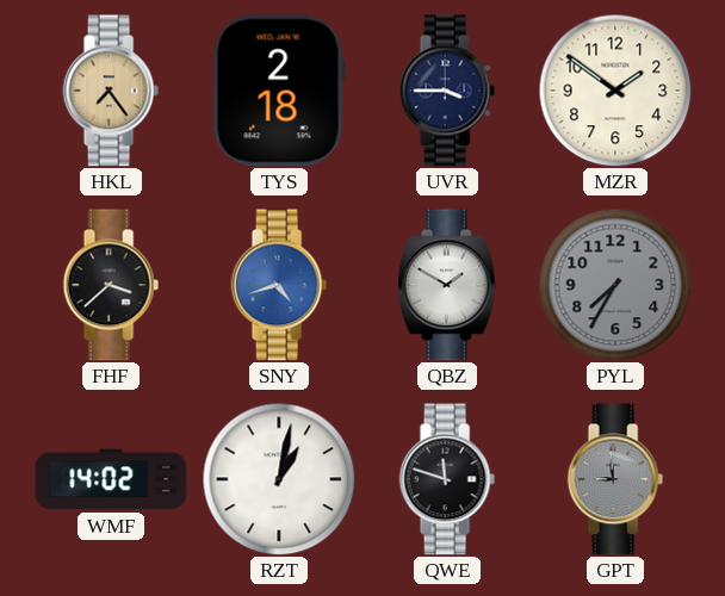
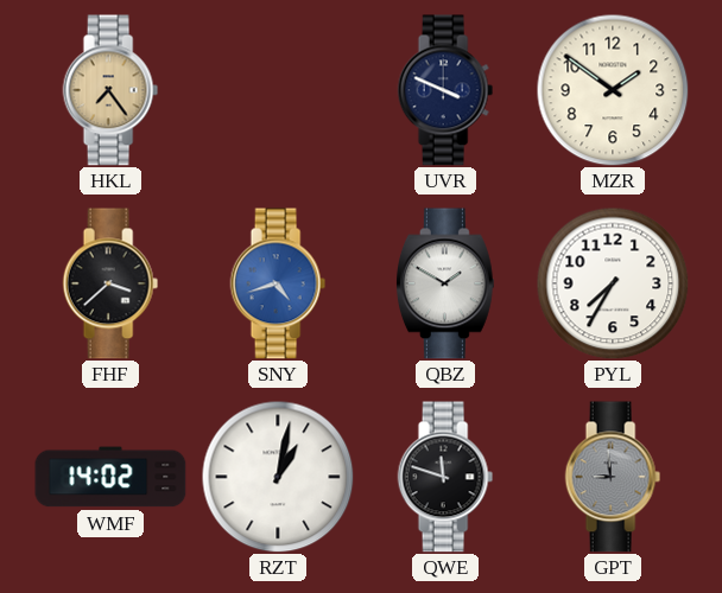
TYS: 2:18 -> none (279, 91)
UVR: 3:45 -> 3:49 (445, 90)
PYL dial: grey -> white (613, 283)
